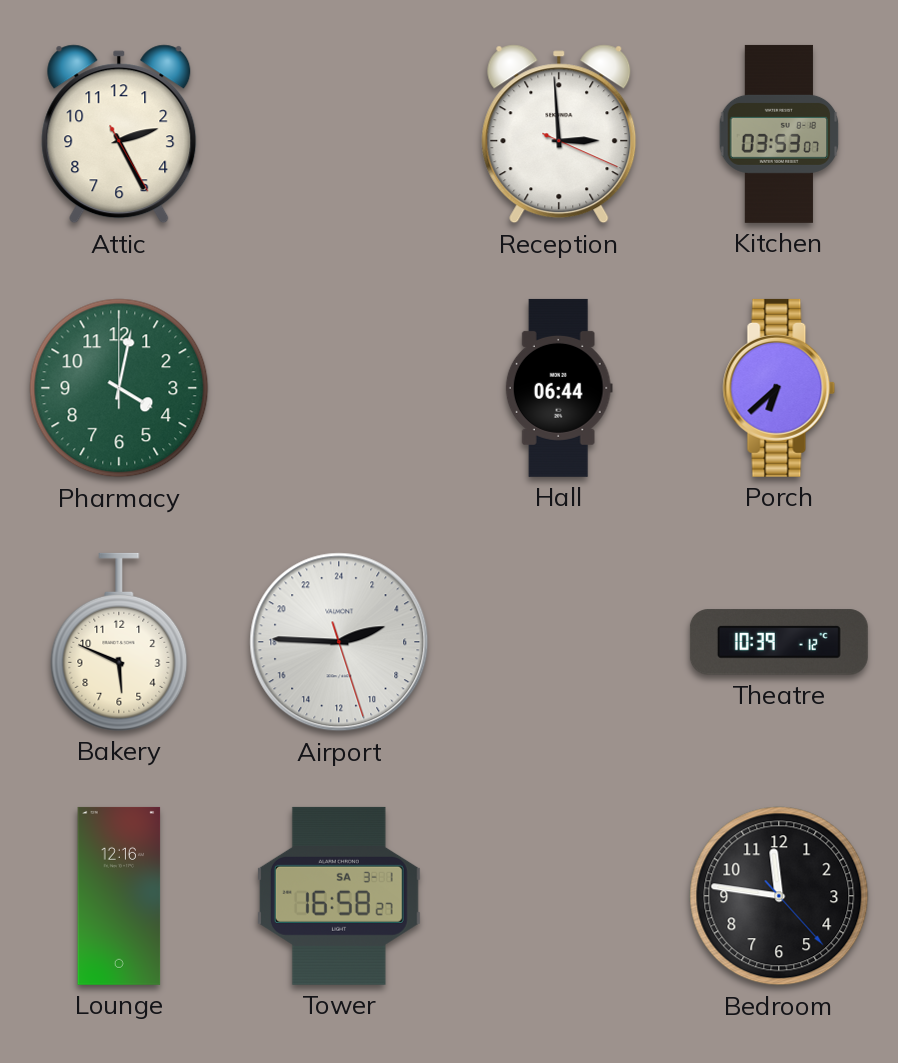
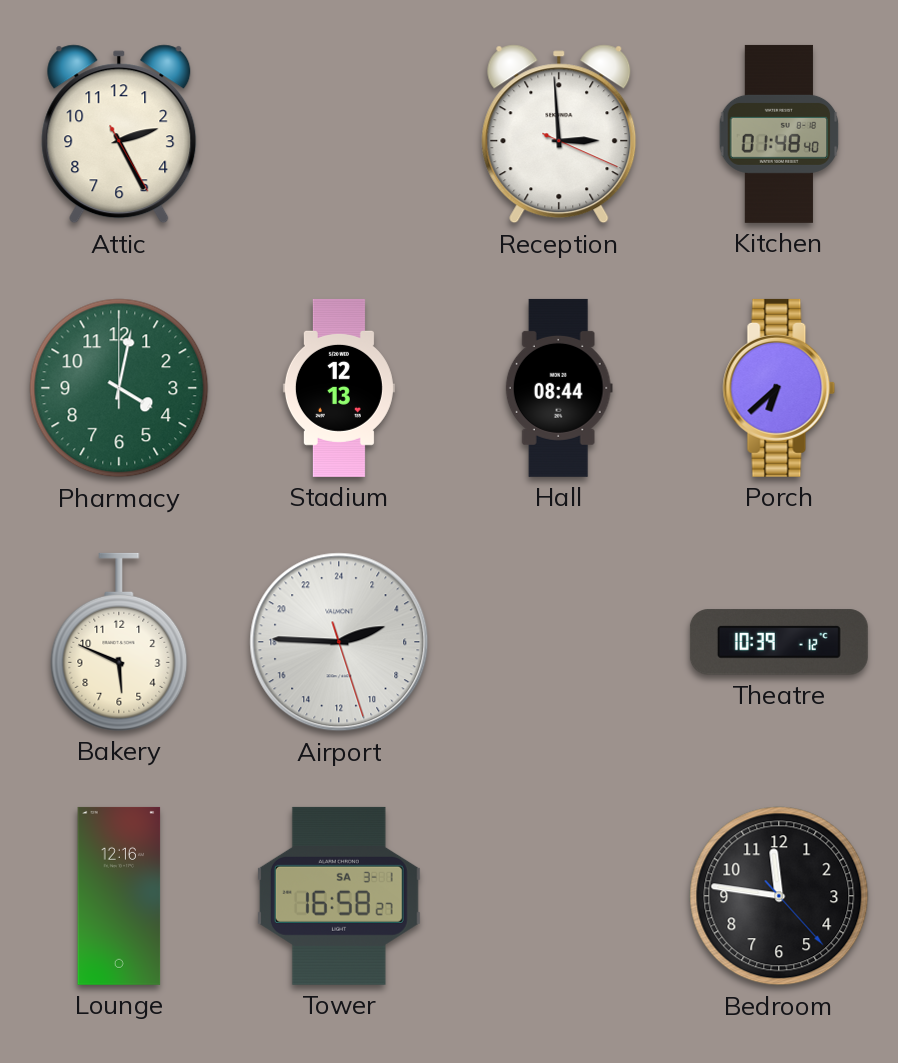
Kitchen: 03:53 -> 01:48 (779, 134)
Stadium: none -> 12:13 (339, 388)
Hall: 06:44 -> 08:44 (559, 388)
